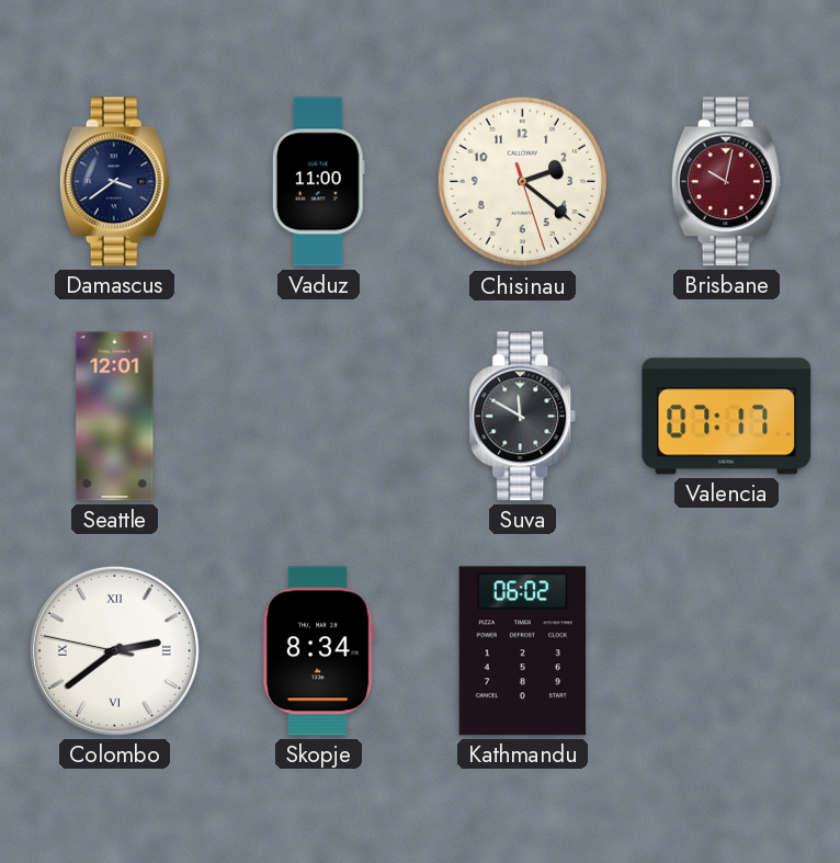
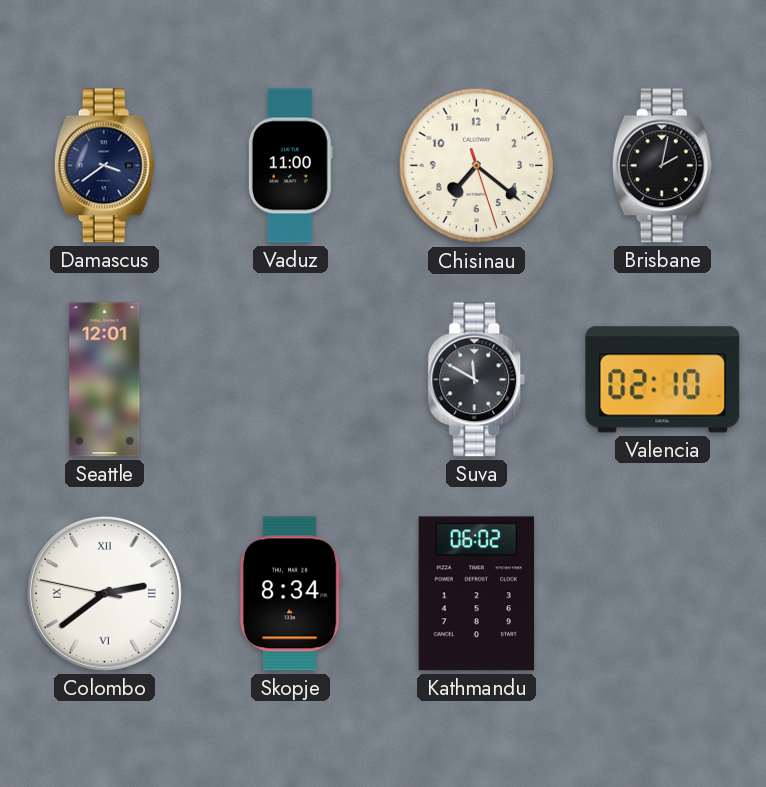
Chisinau: 2:21 -> 7:21 (477, 166)
Brisbane: 10:02 -> 2:02 (662, 166)
Brisbane dial: burgundy -> black (662, 166)
Valencia: 07:17 -> 02:10 (663, 380)
